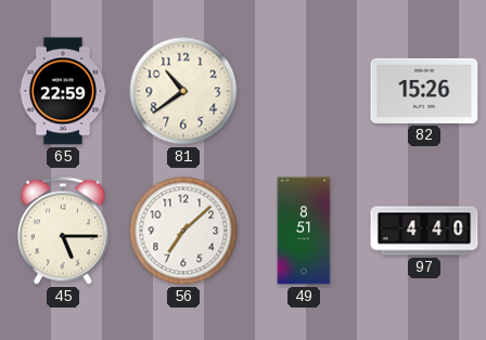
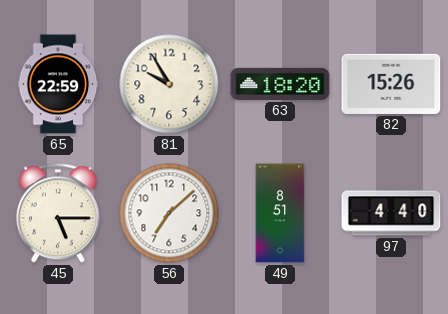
81: 10:39 -> 9:55 (169, 84)
63: none -> 18:20 (280, 84)
